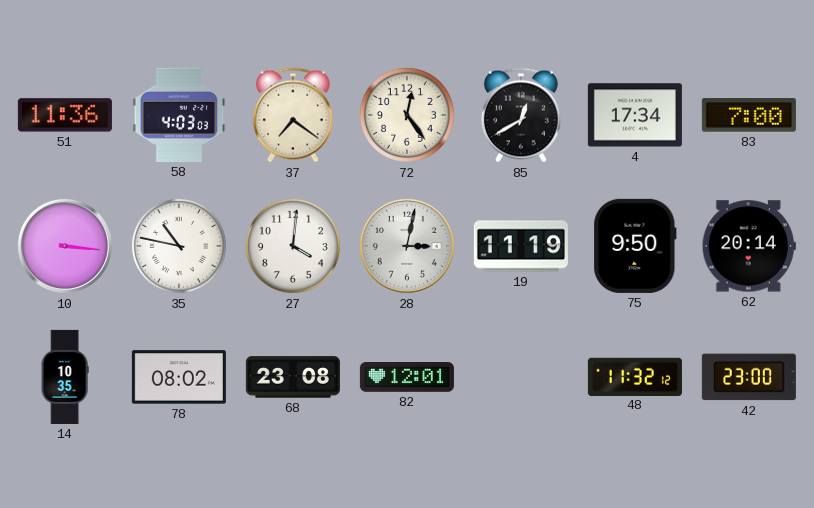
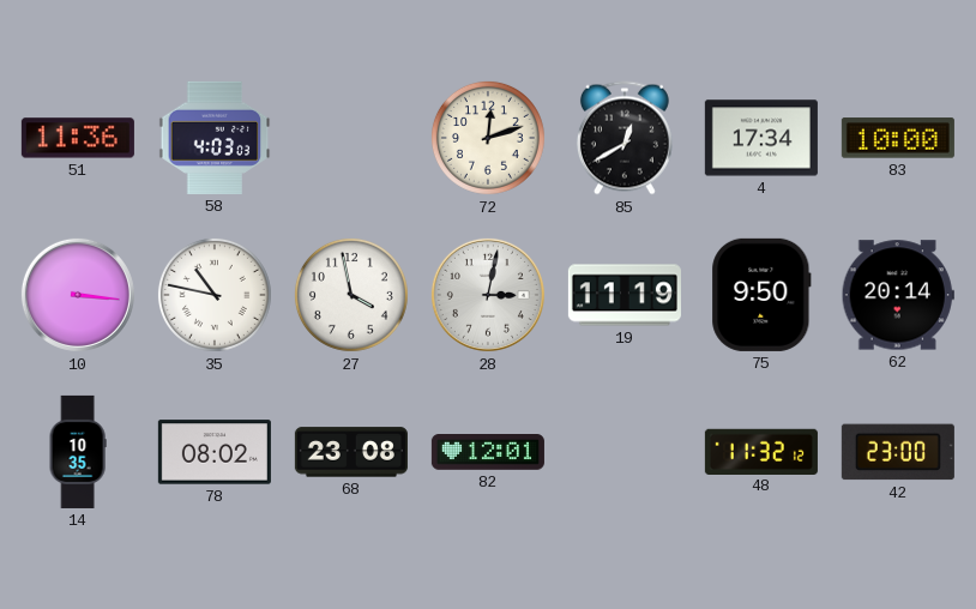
37: 7:21 -> none (293, 115)
72: 12:24 -> 12:12 (488, 138)
83: 7:00 -> 10:00 (898, 138)
27: 4:01 -> 3:58 (351, 295)
